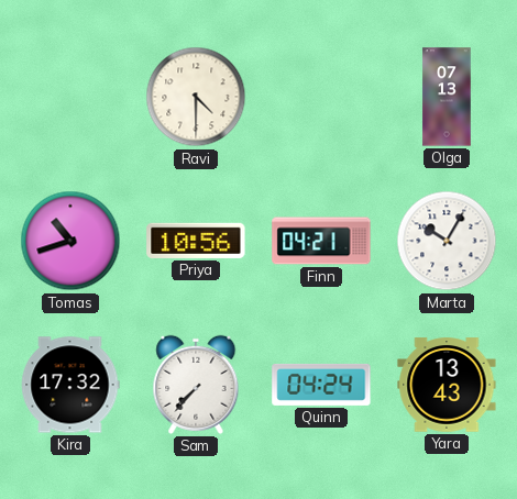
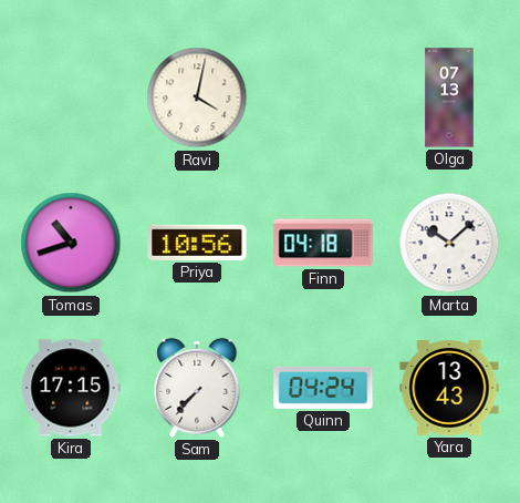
Ravi: 4:30 -> 4:02 (197, 97)
Finn: 04:21 -> 04:18 (323, 243)
Marta: 10:05 -> 10:08 (449, 243)
Kira: 17:32 -> 17:15 (71, 388)
